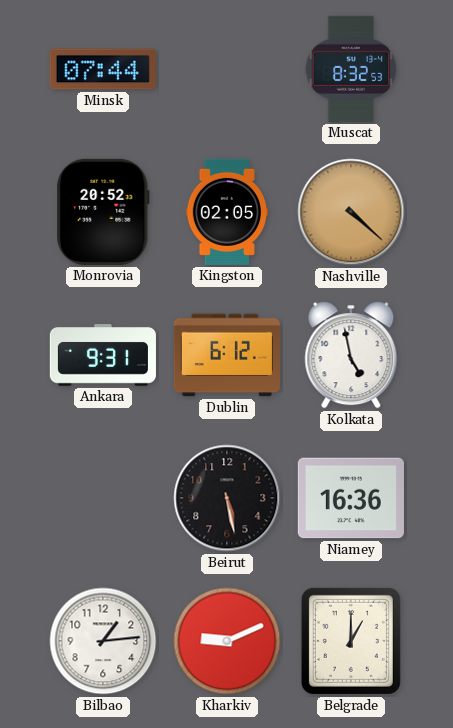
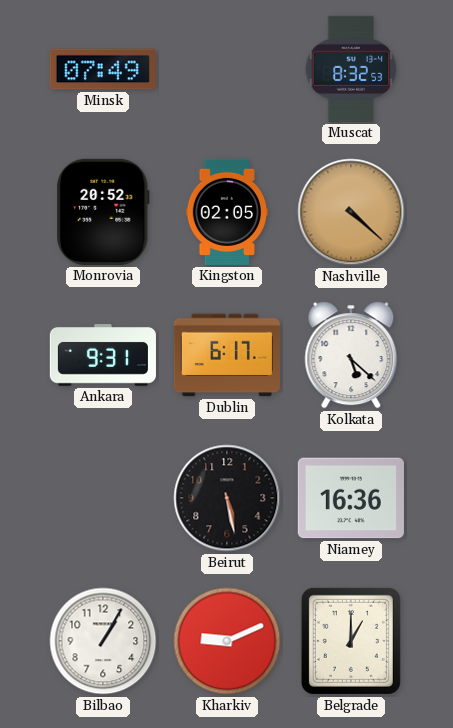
Minsk: 07:44 -> 07:49 (103, 69)
Dublin: 6:12 -> 6:17 (227, 355)
Kolkata: 4:58 -> 5:22 (351, 355)
Bilbao: 1:14 -> 1:05 (103, 641)
